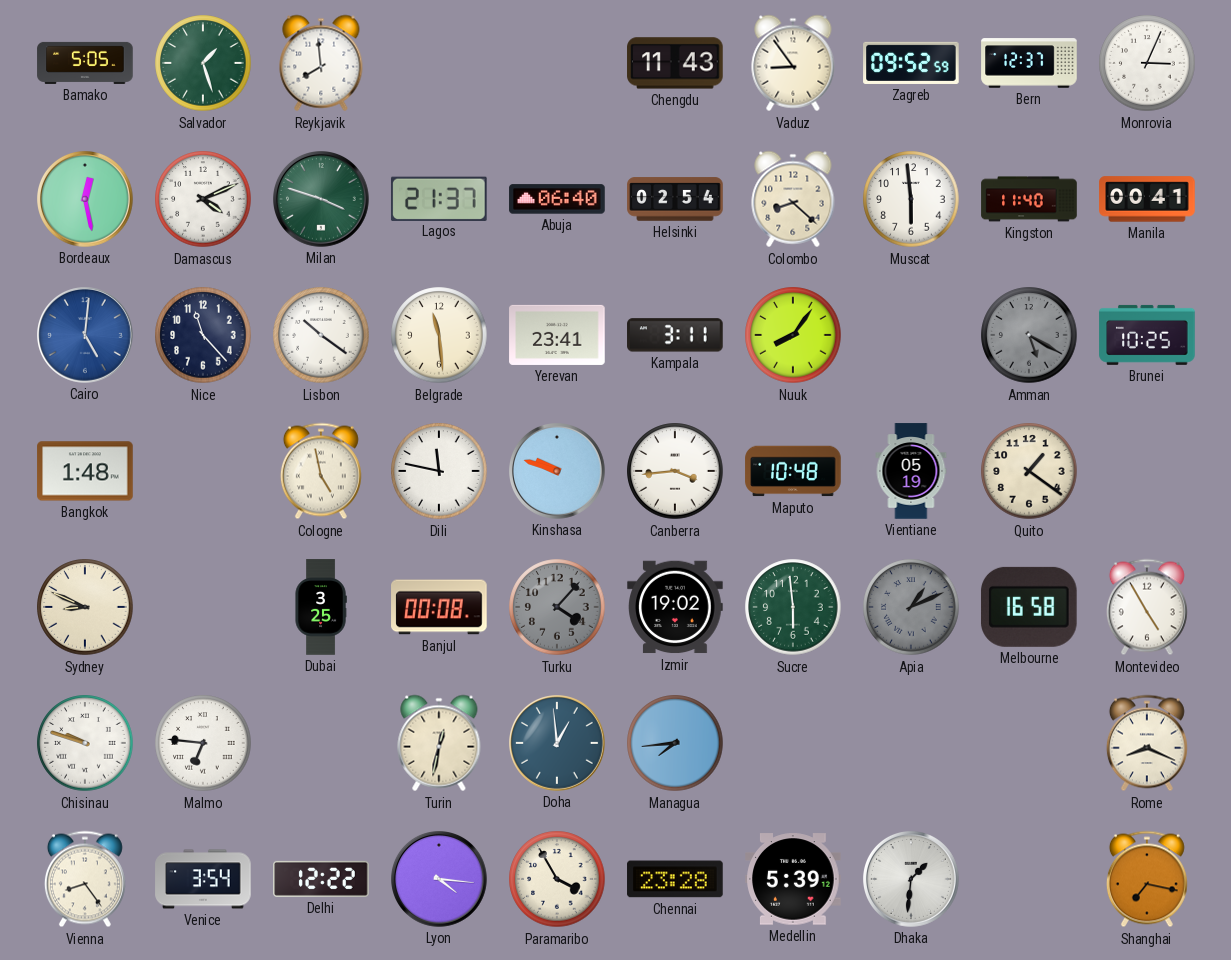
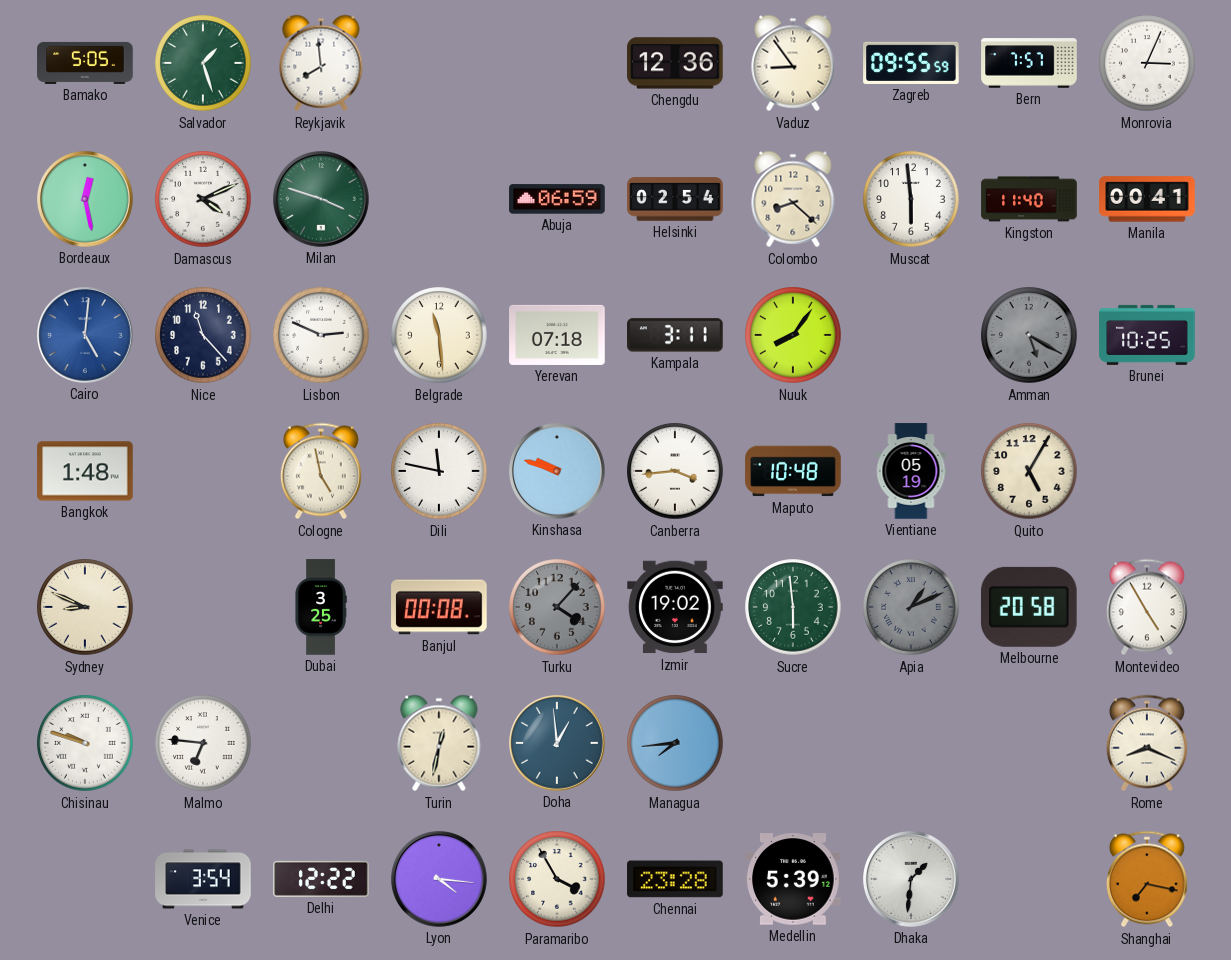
Chengdu: 11:43 -> 12:36 (675, 63)
Zagreb: 09:52 -> 09:55 (911, 63)
Bern: 12:37 -> 7:57 (1029, 63)
Lagos: 21:37 -> none (439, 198)
Abuja: 06:40 -> 06:59 (557, 199)
Lisbon: 10:21 -> 2:49 (321, 335)
Yerevan: 23:41 -> 07:18 (557, 335)
Quito: 1:21 -> 5:05 (1029, 471)
Melbourne: 16:58 -> 20:58 (1029, 607)
Vienna: 8:24 -> none (85, 879)
